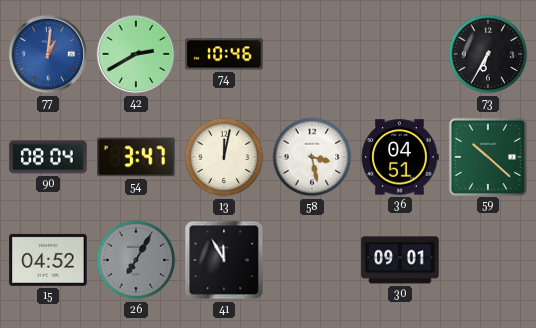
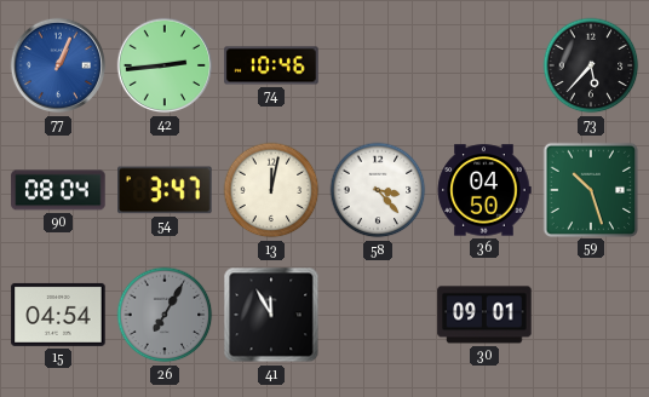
77: 1:01 -> 1:04 (58, 65)
42: 2:40 -> 2:44 (165, 65)
73: 6:35 -> 5:37 (591, 65)
58: 3:28 -> 3:23 (378, 190)
36: 04:51 -> 04:50 (484, 190)
59: 10:22 -> 10:27 (590, 189)
15: 04:52 -> 04:54 (58, 315)
